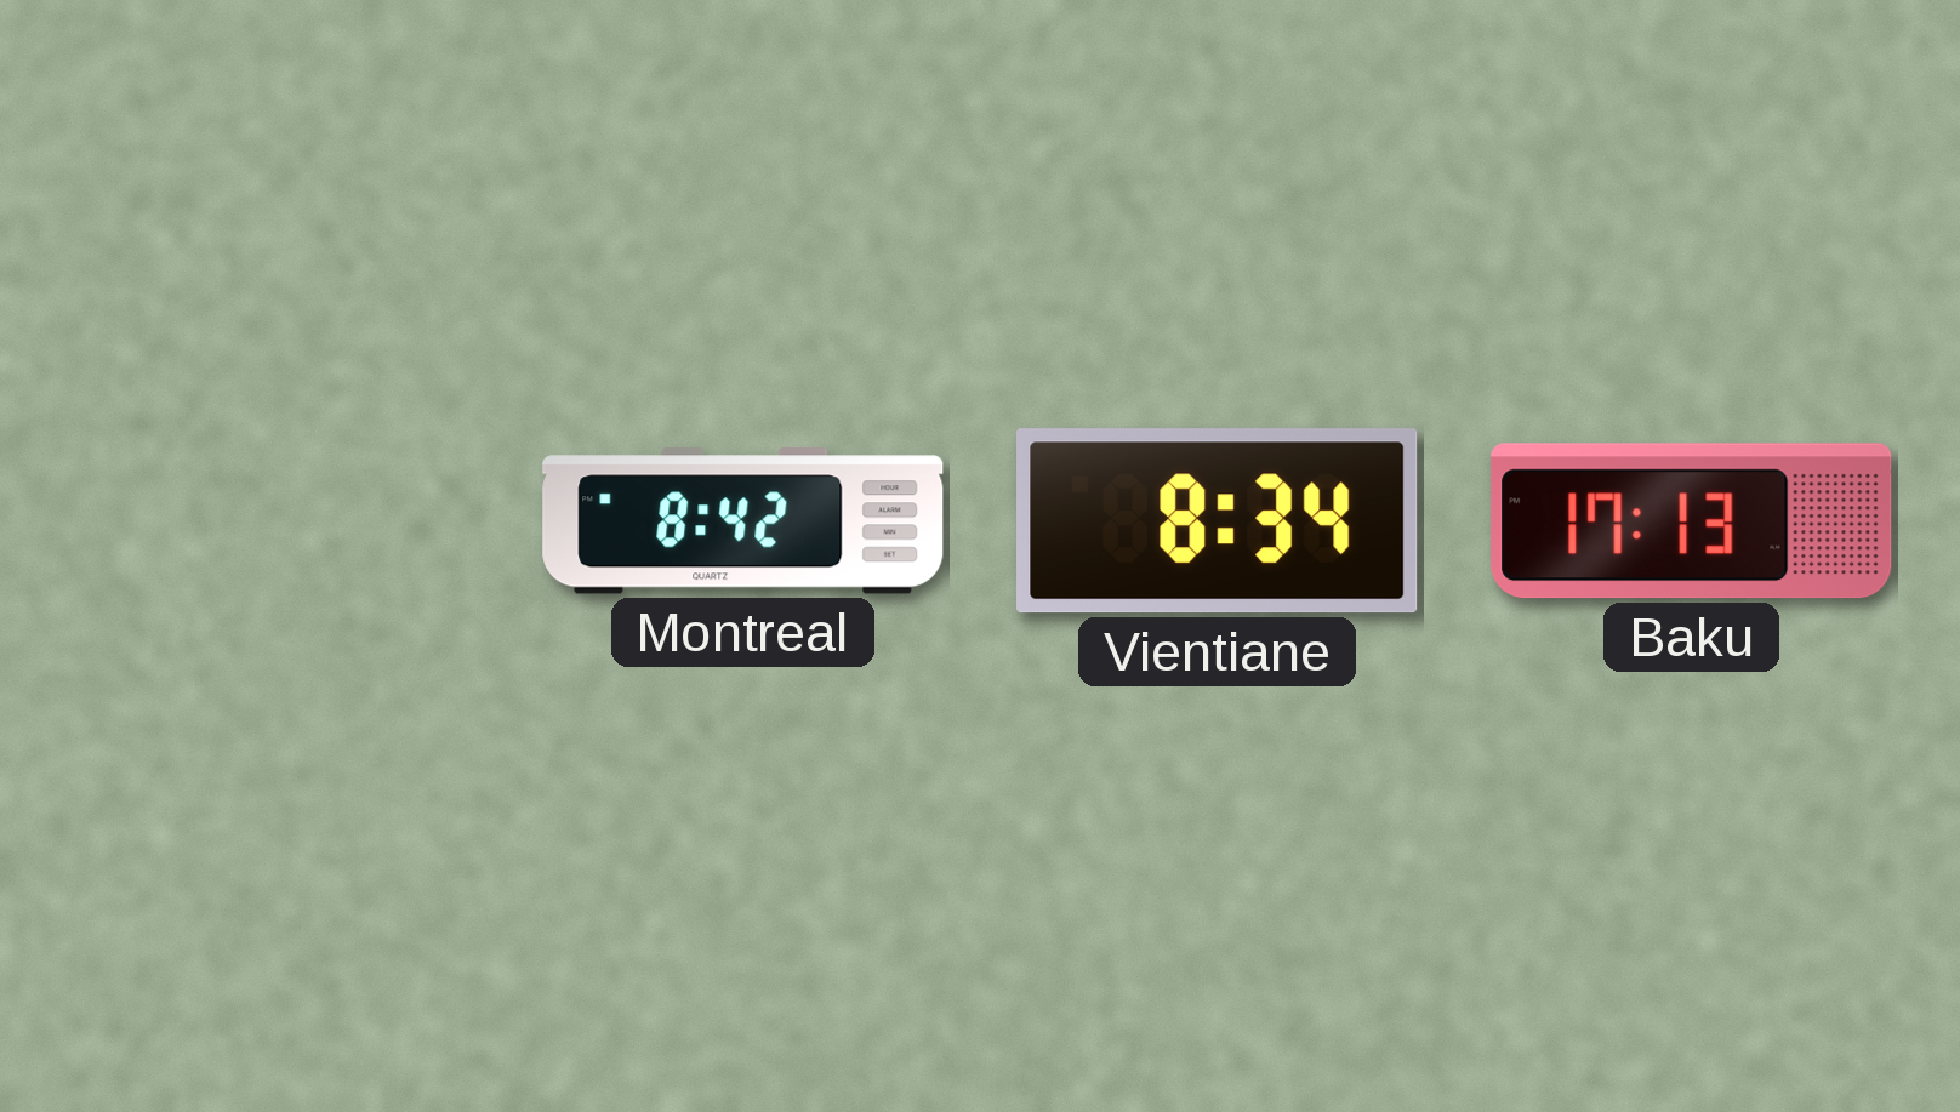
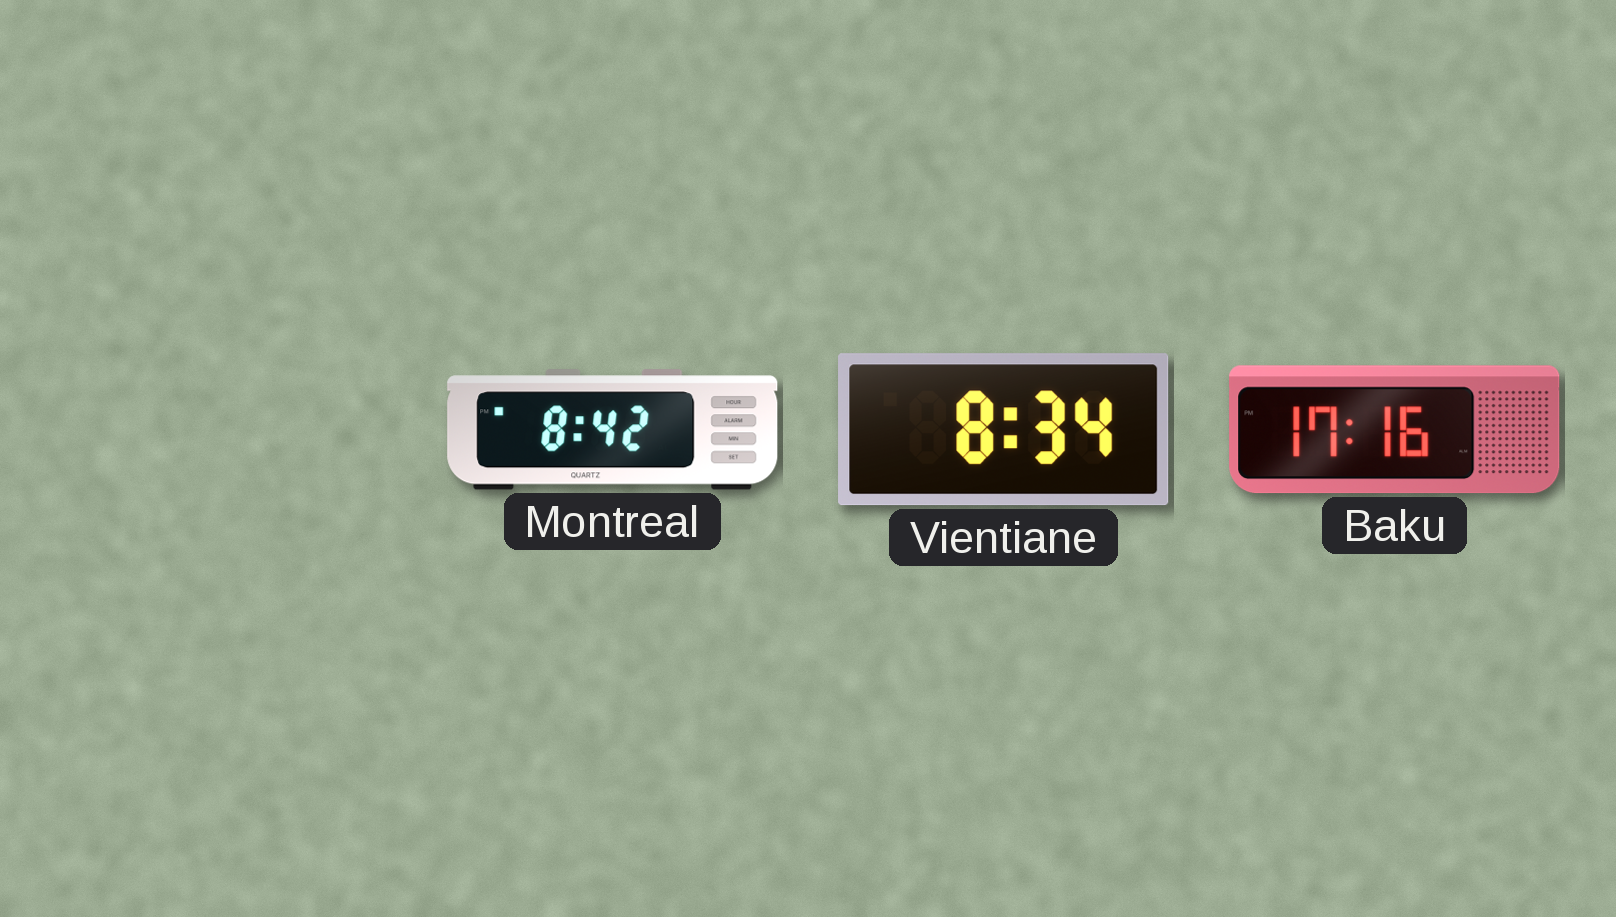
Baku: 17:13 -> 17:16 (1395, 430)
